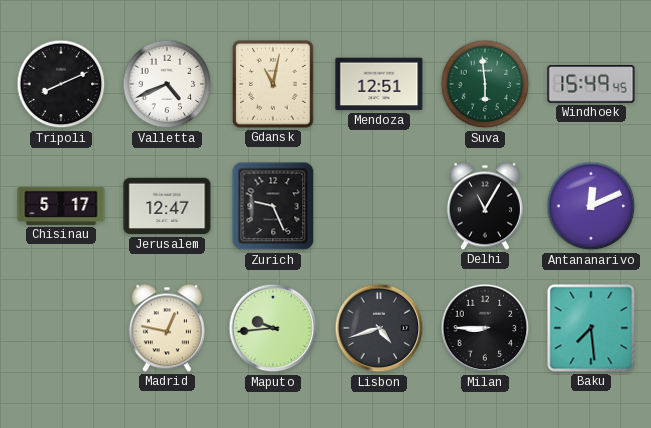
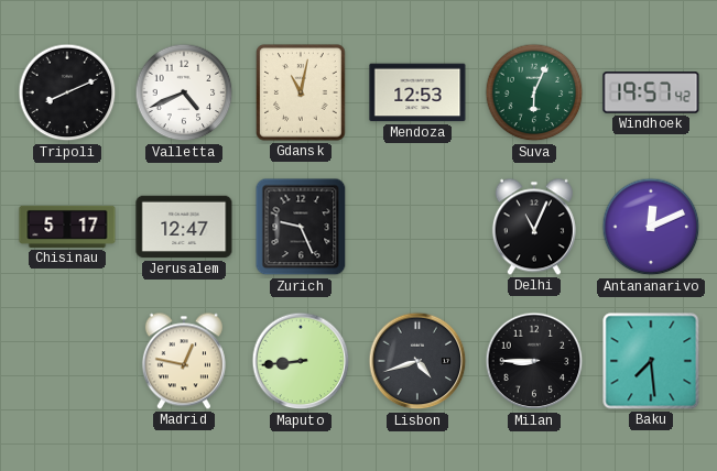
Mendoza: 12:51 -> 12:53 (417, 92)
Suva: 5:59 -> 6:04 (534, 92)
Windhoek: 15:49 -> 19:57 (651, 92)
Delhi: 11:05 -> 11:04 (534, 227)
Maputo: 9:44 -> 8:44 (301, 361)
